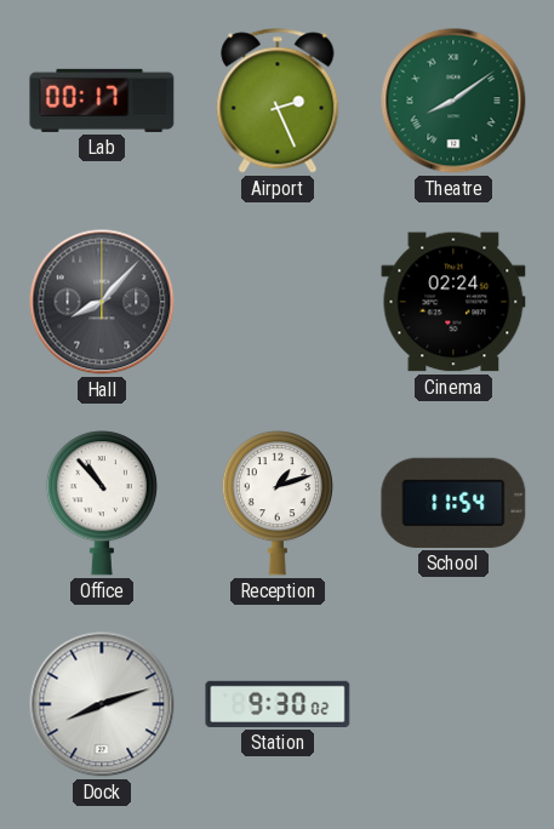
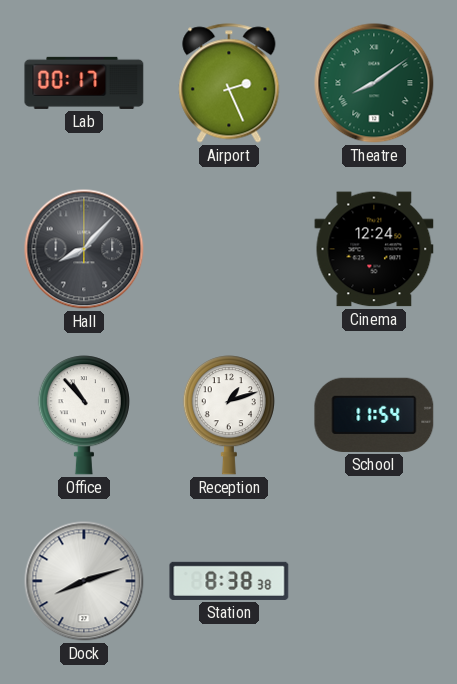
Cinema: 02:24 -> 12:24 (374, 249)
Station: 9:30 -> 8:38 (229, 581)
